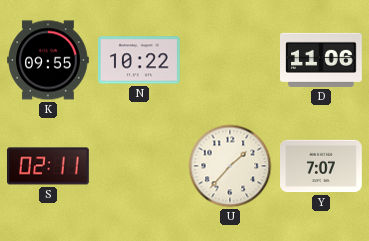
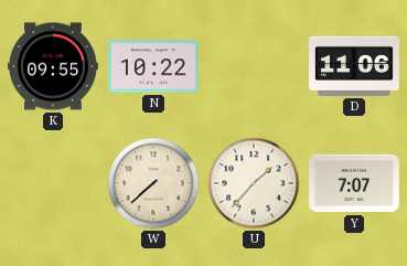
S: 02:11 -> none (48, 166)
W: none -> 7:38 (153, 183)
